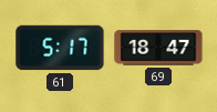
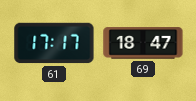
61: 5:17 -> 17:17 (54, 43)
